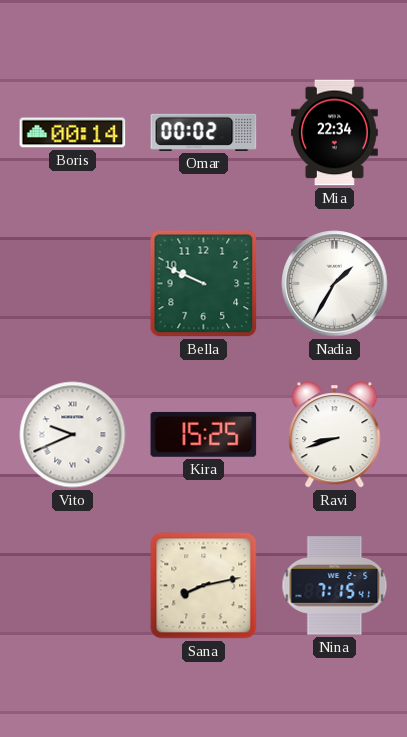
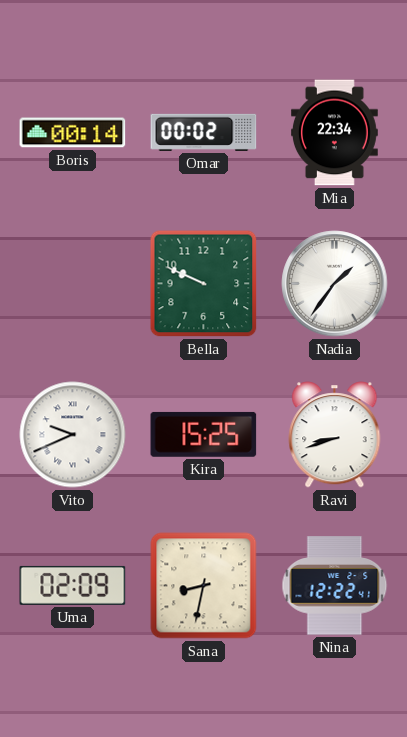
Nadia: 1:35 -> 1:36 (335, 284)
Uma: none -> 02:09 (73, 585)
Sana: 8:13 -> 8:32 (204, 586)
Nina: 7:15 -> 12:22 (335, 586)
